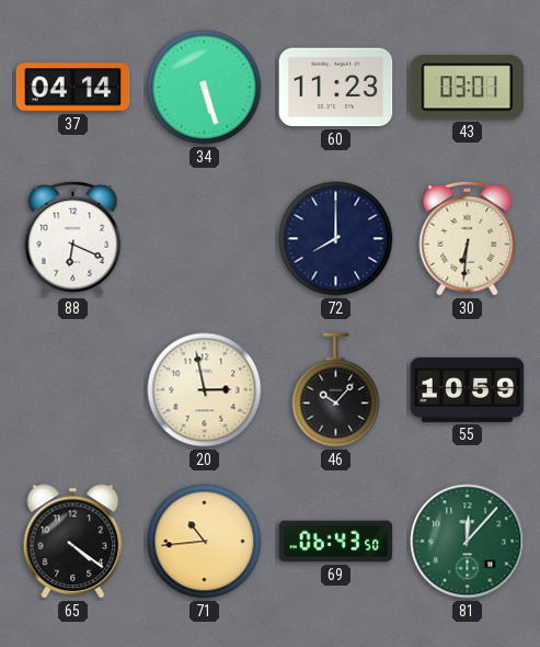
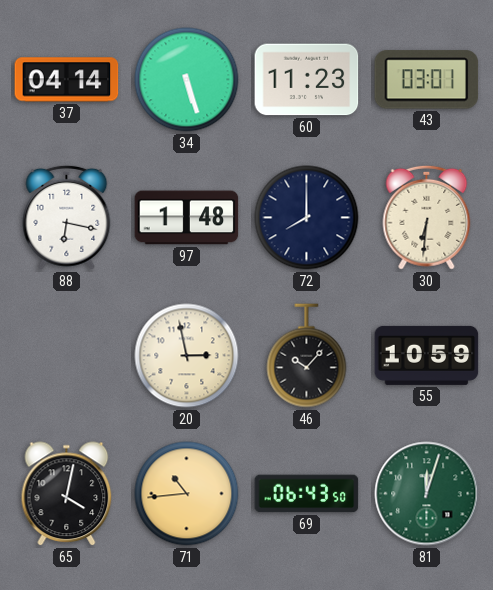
88: 6:19 -> 6:17 (67, 217)
97: none -> 1:48 (187, 218)
65: 4:21 -> 4:02 (67, 494)
81: 12:07 -> 12:03 (427, 494)
